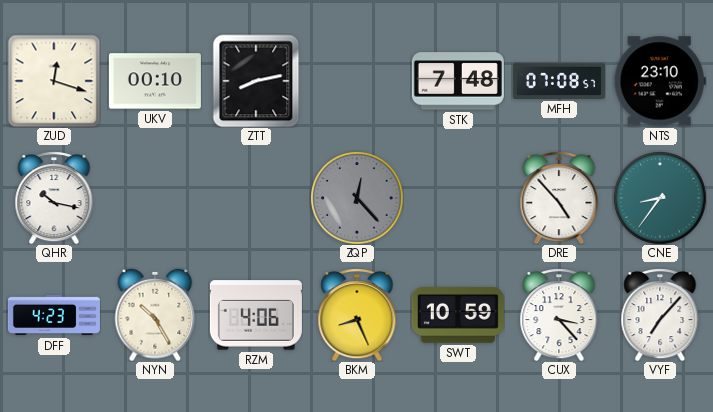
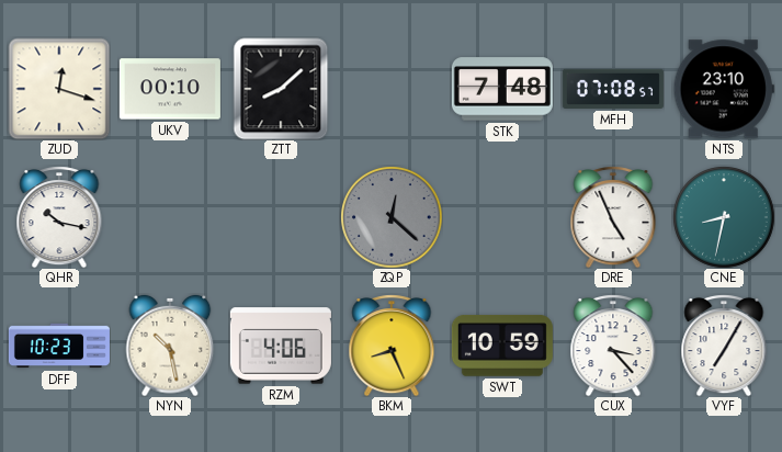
ZTT: 8:13 -> 8:08 (281, 89)
ZQP: 12:23 -> 12:22 (392, 217)
DRE: 4:53 -> 4:56 (613, 217)
CNE: 8:36 -> 8:32 (724, 217)
DFF: 4:23 -> 10:23 (59, 346)
NYN: 10:25 -> 10:28 (170, 346)
VYF: 7:07 -> 7:05 (724, 346)
